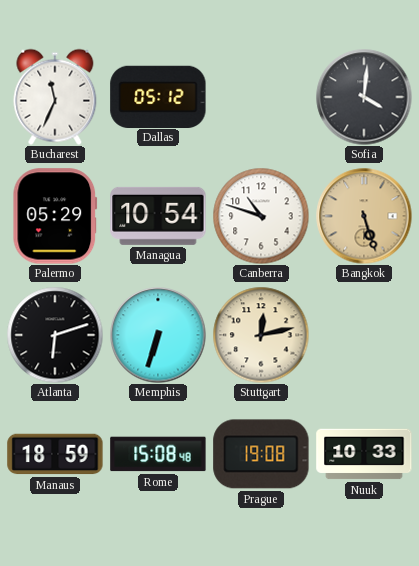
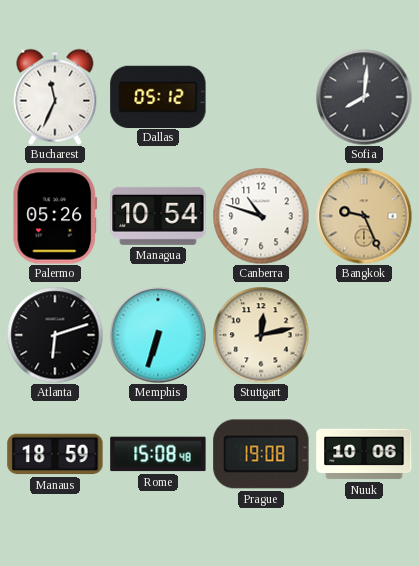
Sofia: 4:01 -> 8:01 (364, 97)
Palermo: 05:29 -> 05:26 (55, 216)
Bangkok: 5:27 -> 9:26 (364, 216)
Nuuk: 10:33 -> 10:06 (364, 454)
